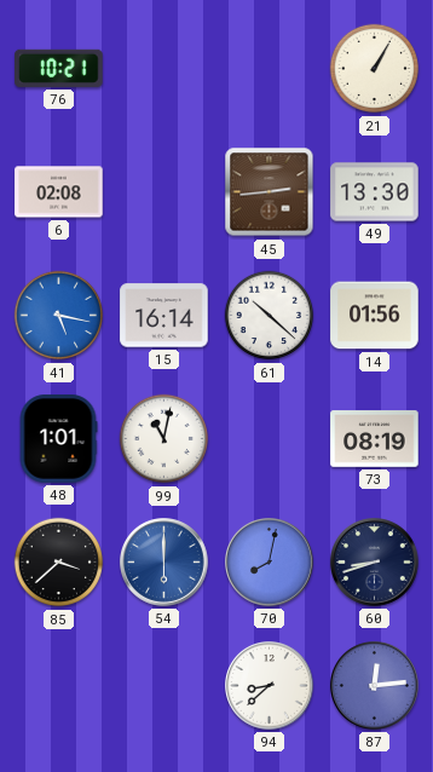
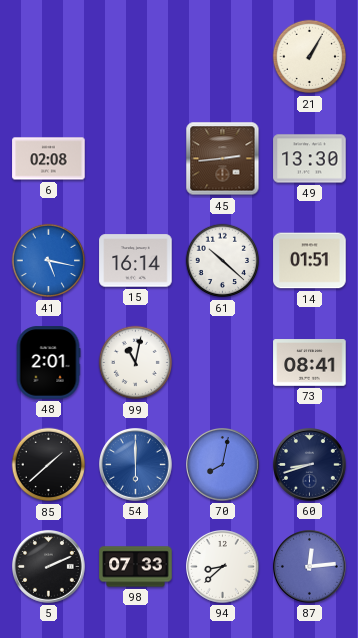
76: 10:21 -> none (59, 68)
14: 01:56 -> 01:51 (310, 261)
48: 1:01 -> 2:01 (48, 363)
73: 08:19 -> 08:41 (310, 363)
85: 3:38 -> 1:38 (49, 465)
5: none -> 2:11 (49, 567)
98: none -> 07:33 (136, 567)
